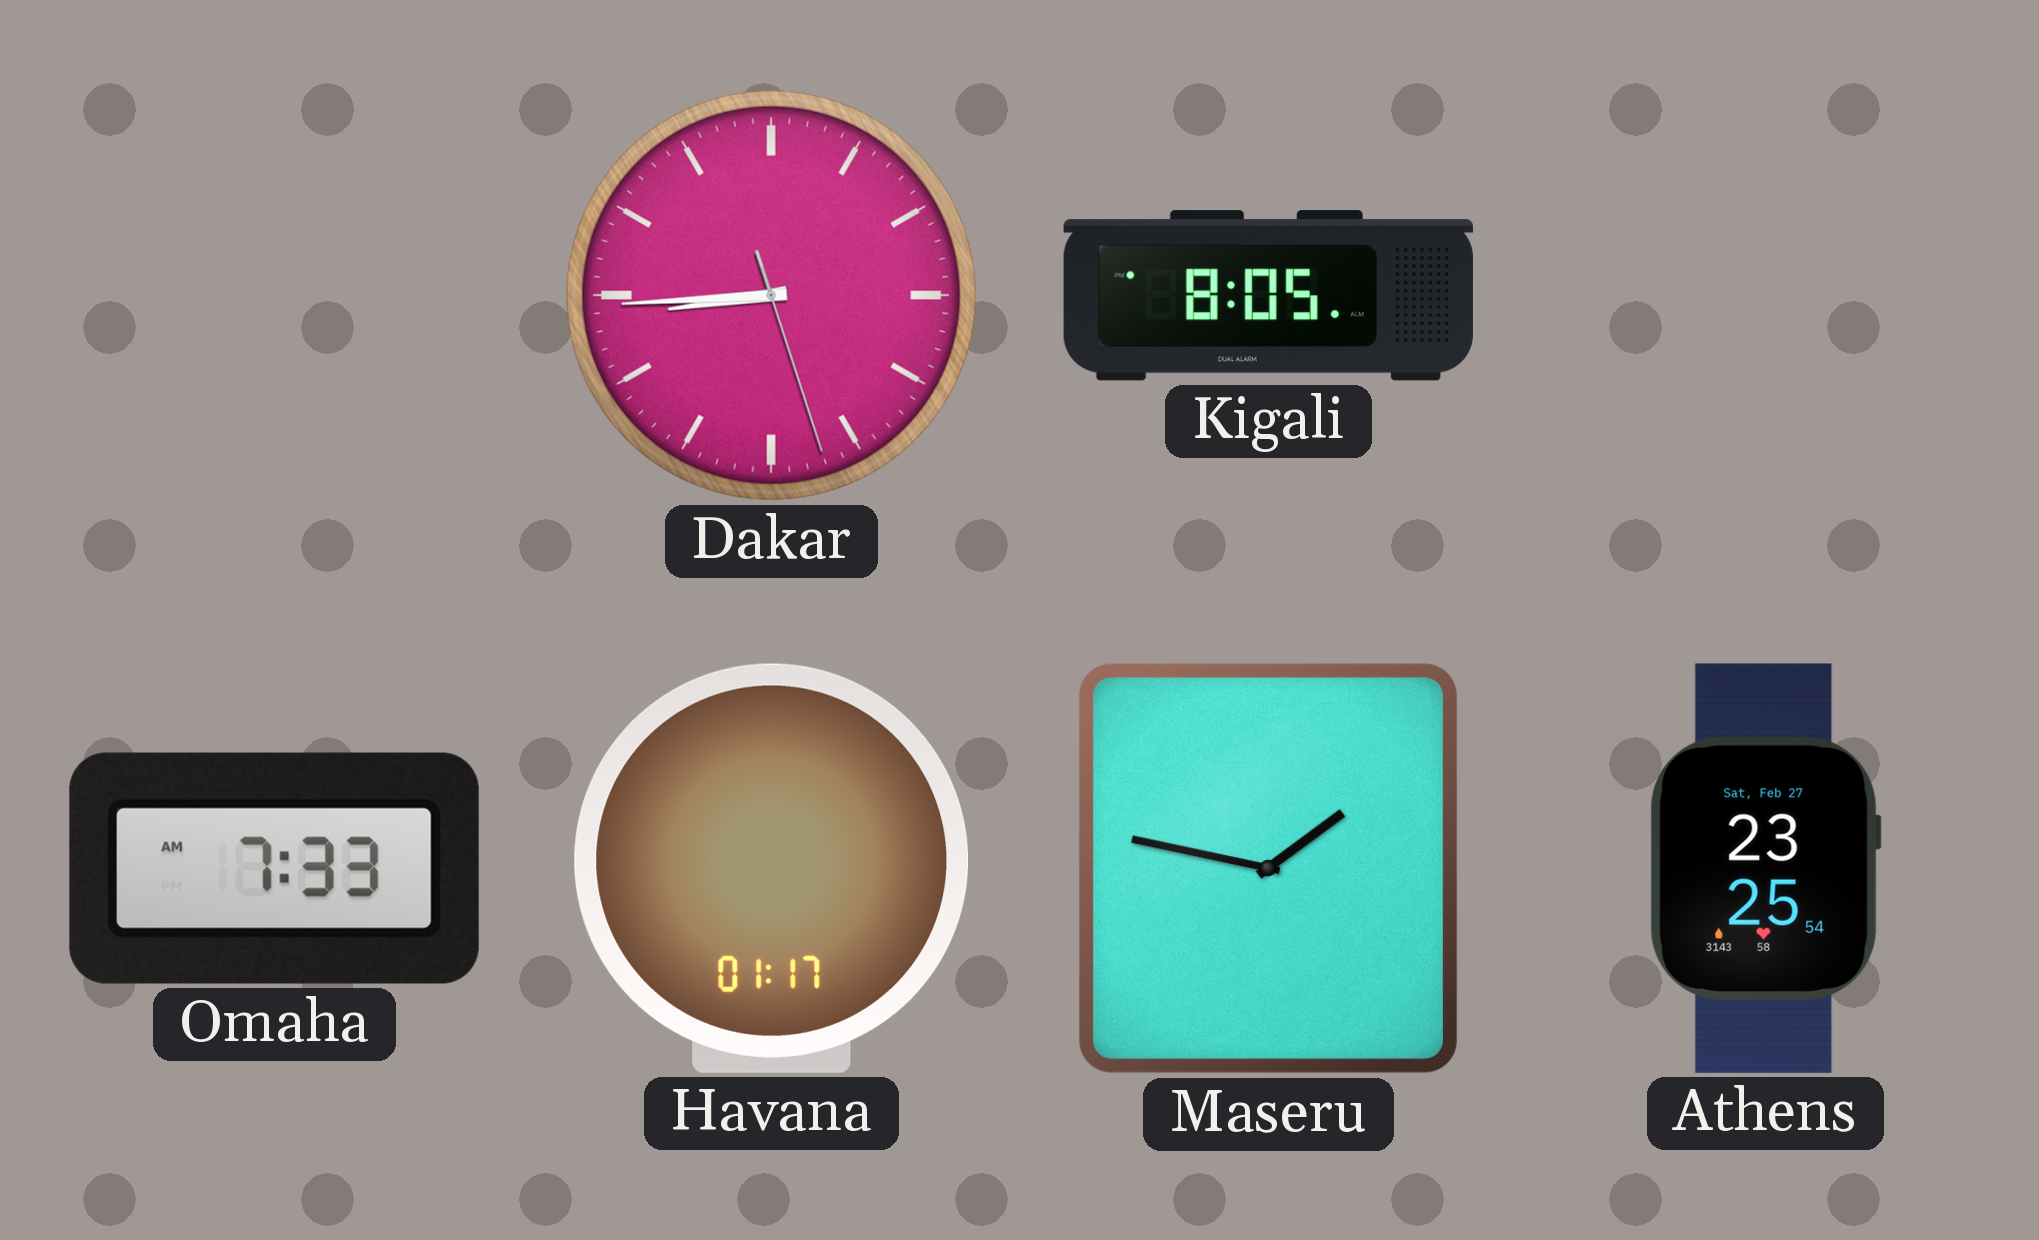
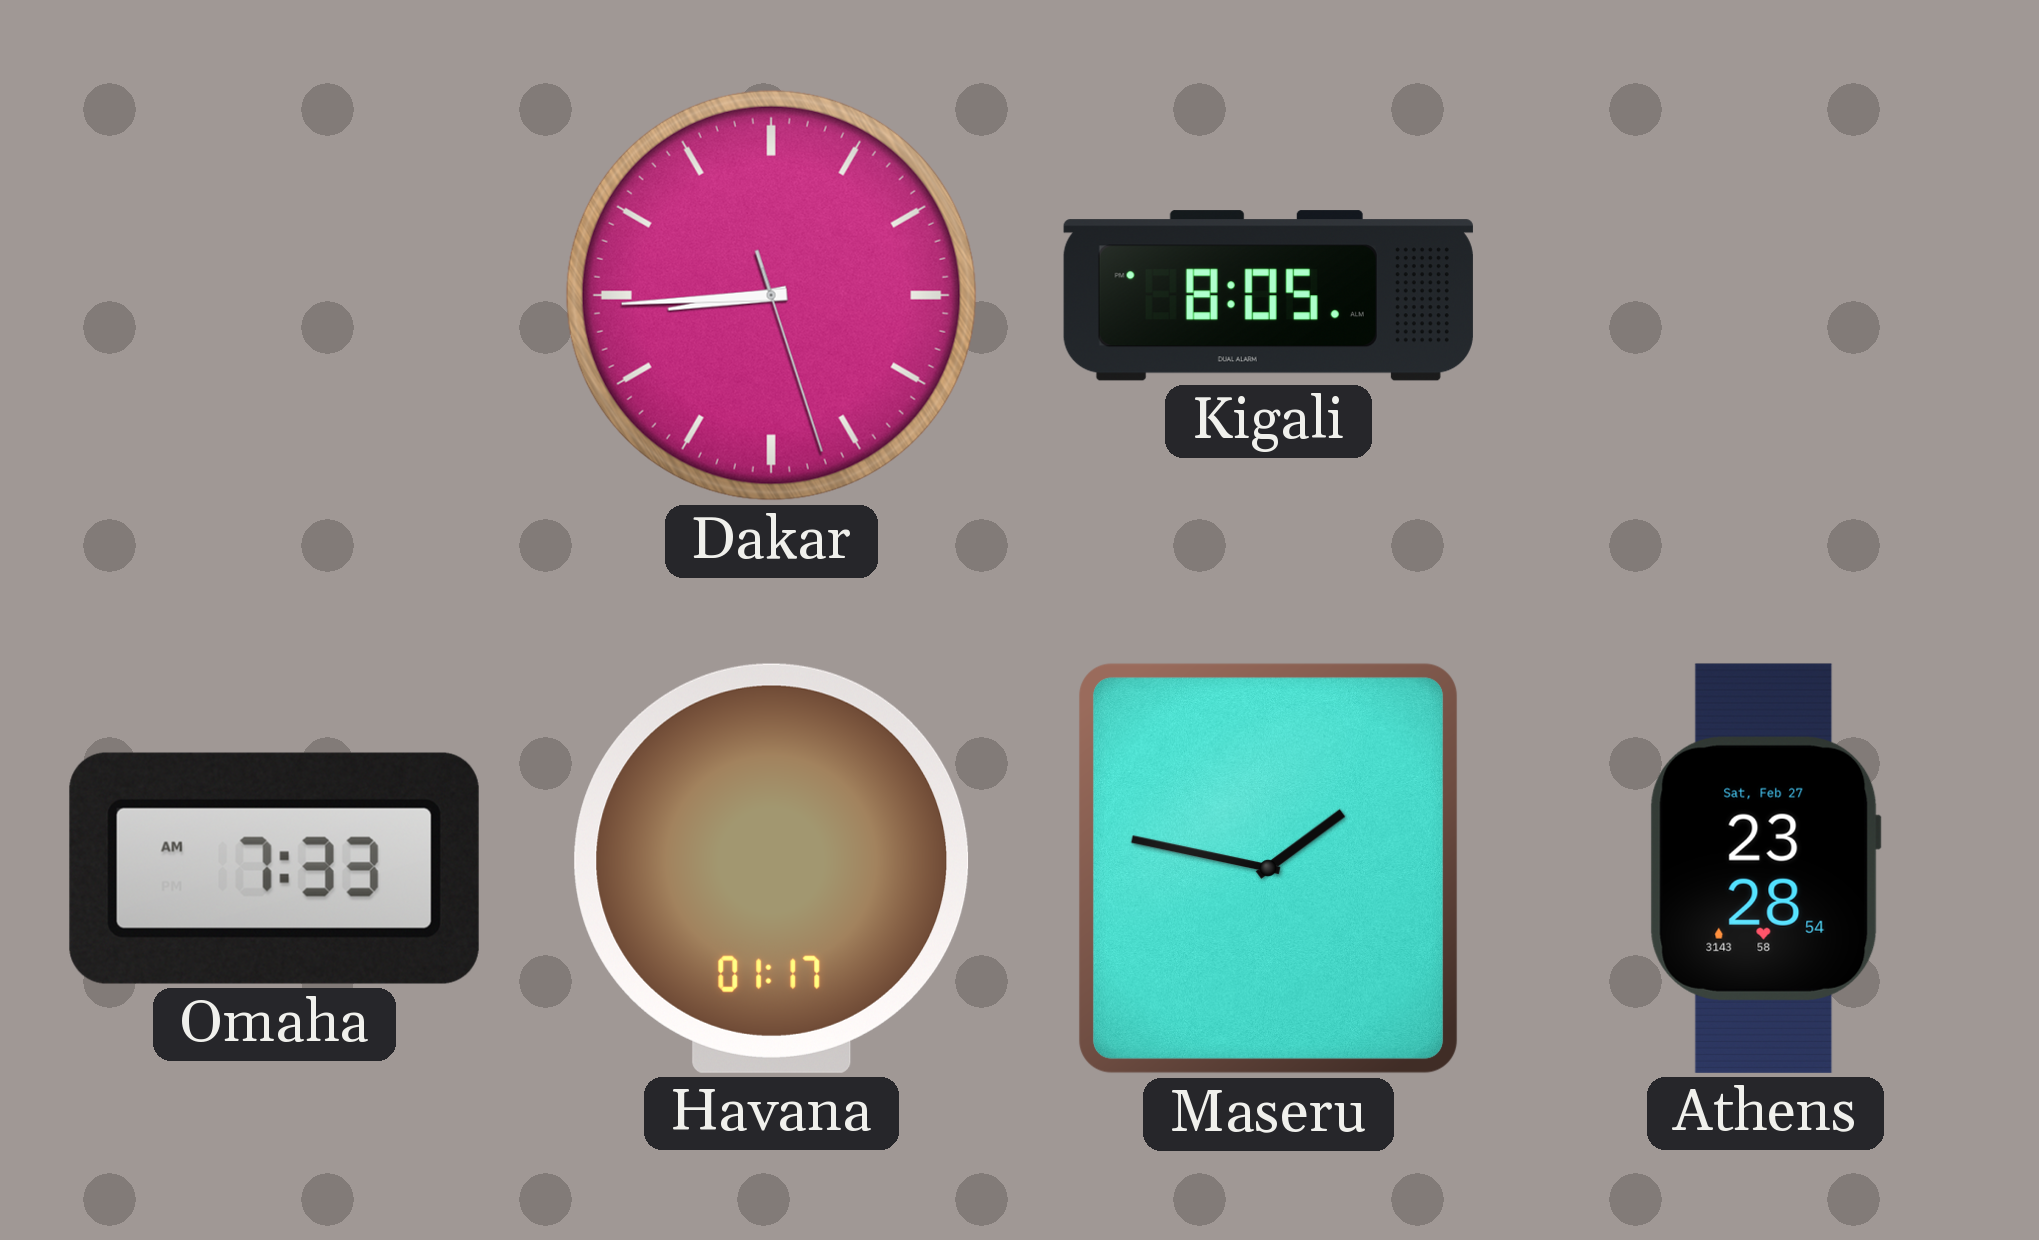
Athens: 23:25 -> 23:28 (1765, 868)
